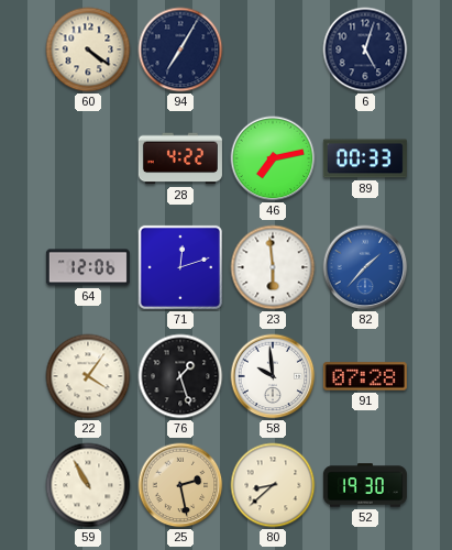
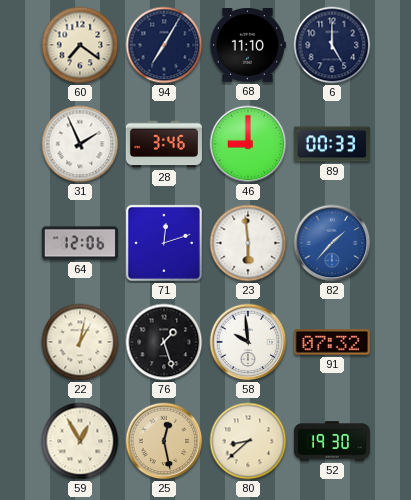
60: 4:21 -> 7:21 (80, 45)
68: none -> 11:10 (247, 45)
6: 5:03 -> 5:00 (332, 45)
31: none -> 1:56 (80, 144)
28: 4:22 -> 3:46 (164, 144)
46: 7:13 -> 9:00 (248, 144)
22: 4:06 -> 1:02 (80, 342)
91: 07:28 -> 07:32 (332, 342)
59: 10:55 -> 12:55 (80, 441)
25: 2:28 -> 12:28 (164, 441)
